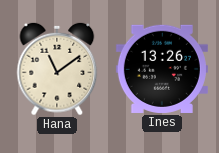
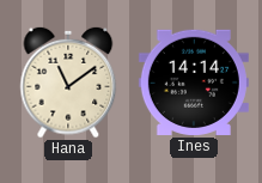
Ines: 13:26 -> 14:14 (194, 83)
